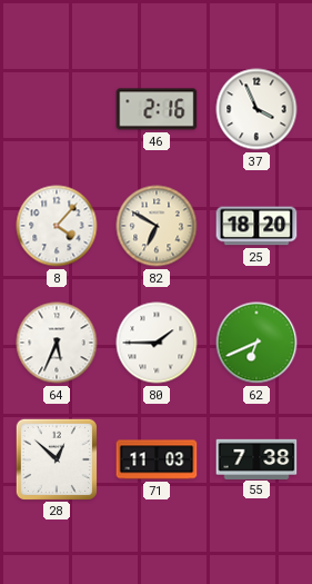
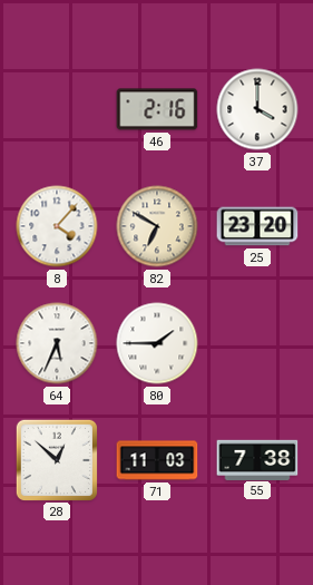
37: 3:56 -> 4:00 (257, 109)
25: 18:20 -> 23:20 (257, 226)
62: 6:41 -> none (256, 343)
